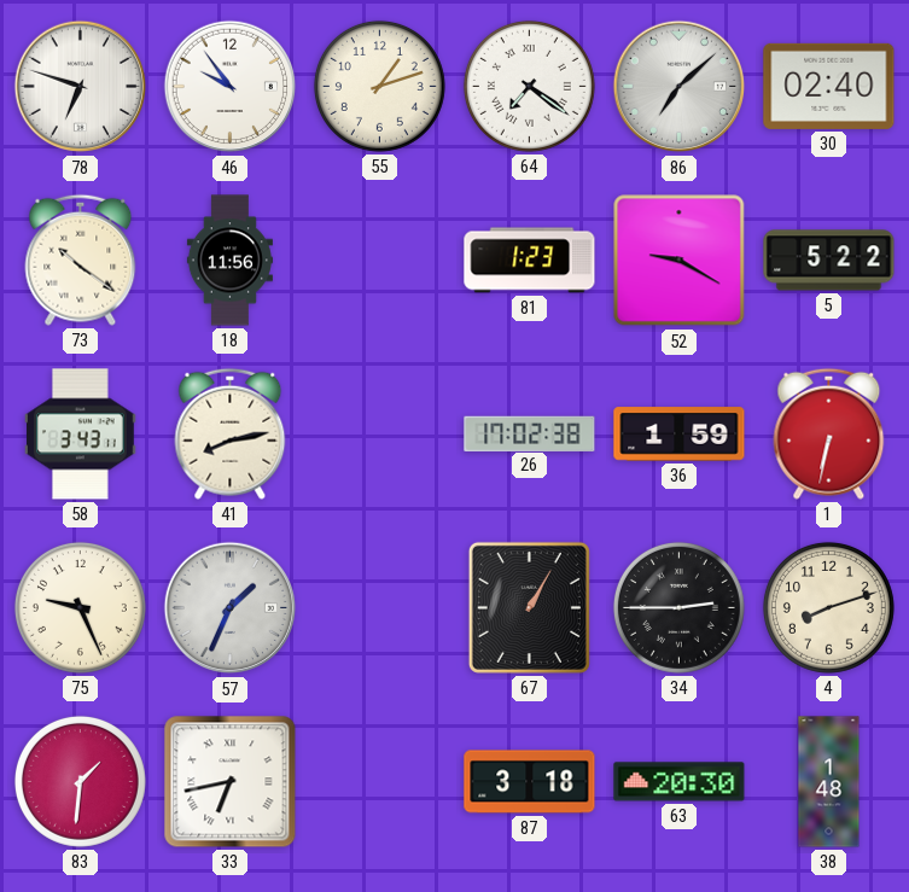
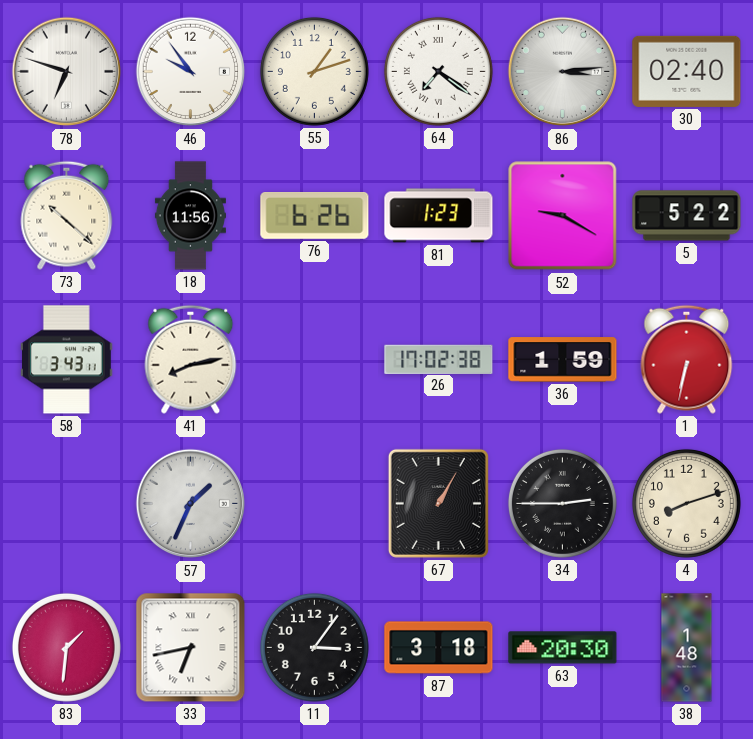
86: 7:08 -> 3:14 (563, 72)
73: 10:21 -> 10:22 (67, 215)
76: none -> 6:26 (315, 216)
75: 9:26 -> none (80, 607)
11: none -> 3:06 (314, 647)
